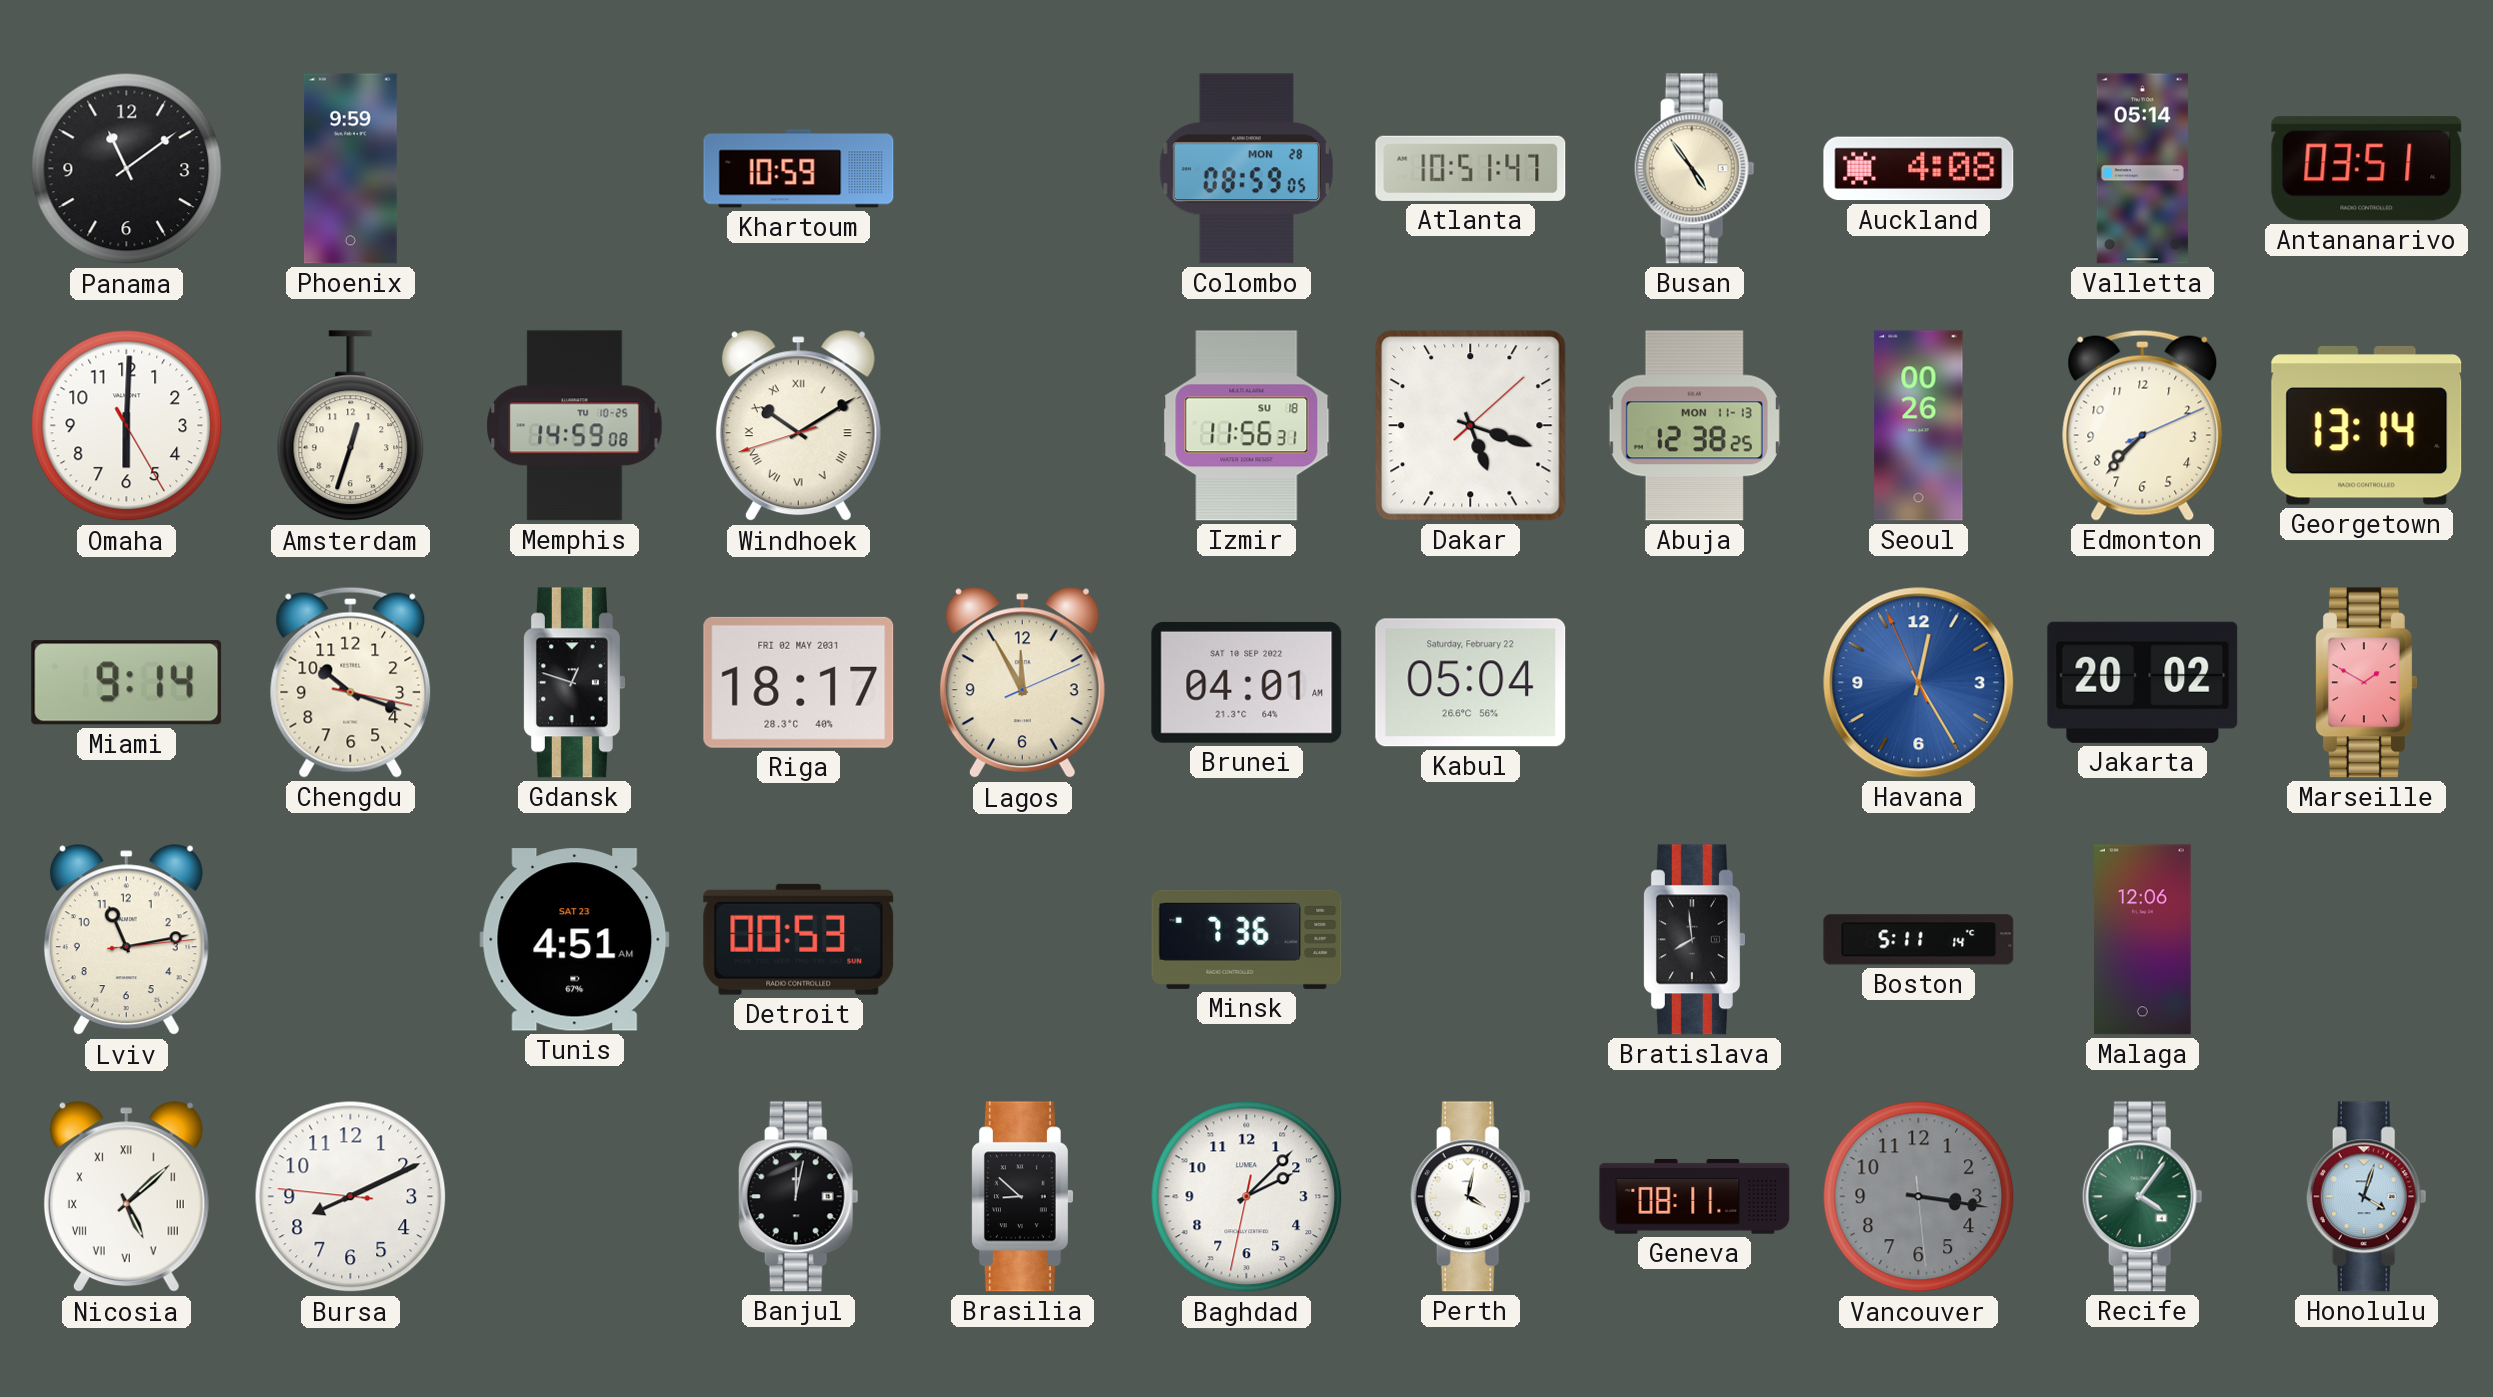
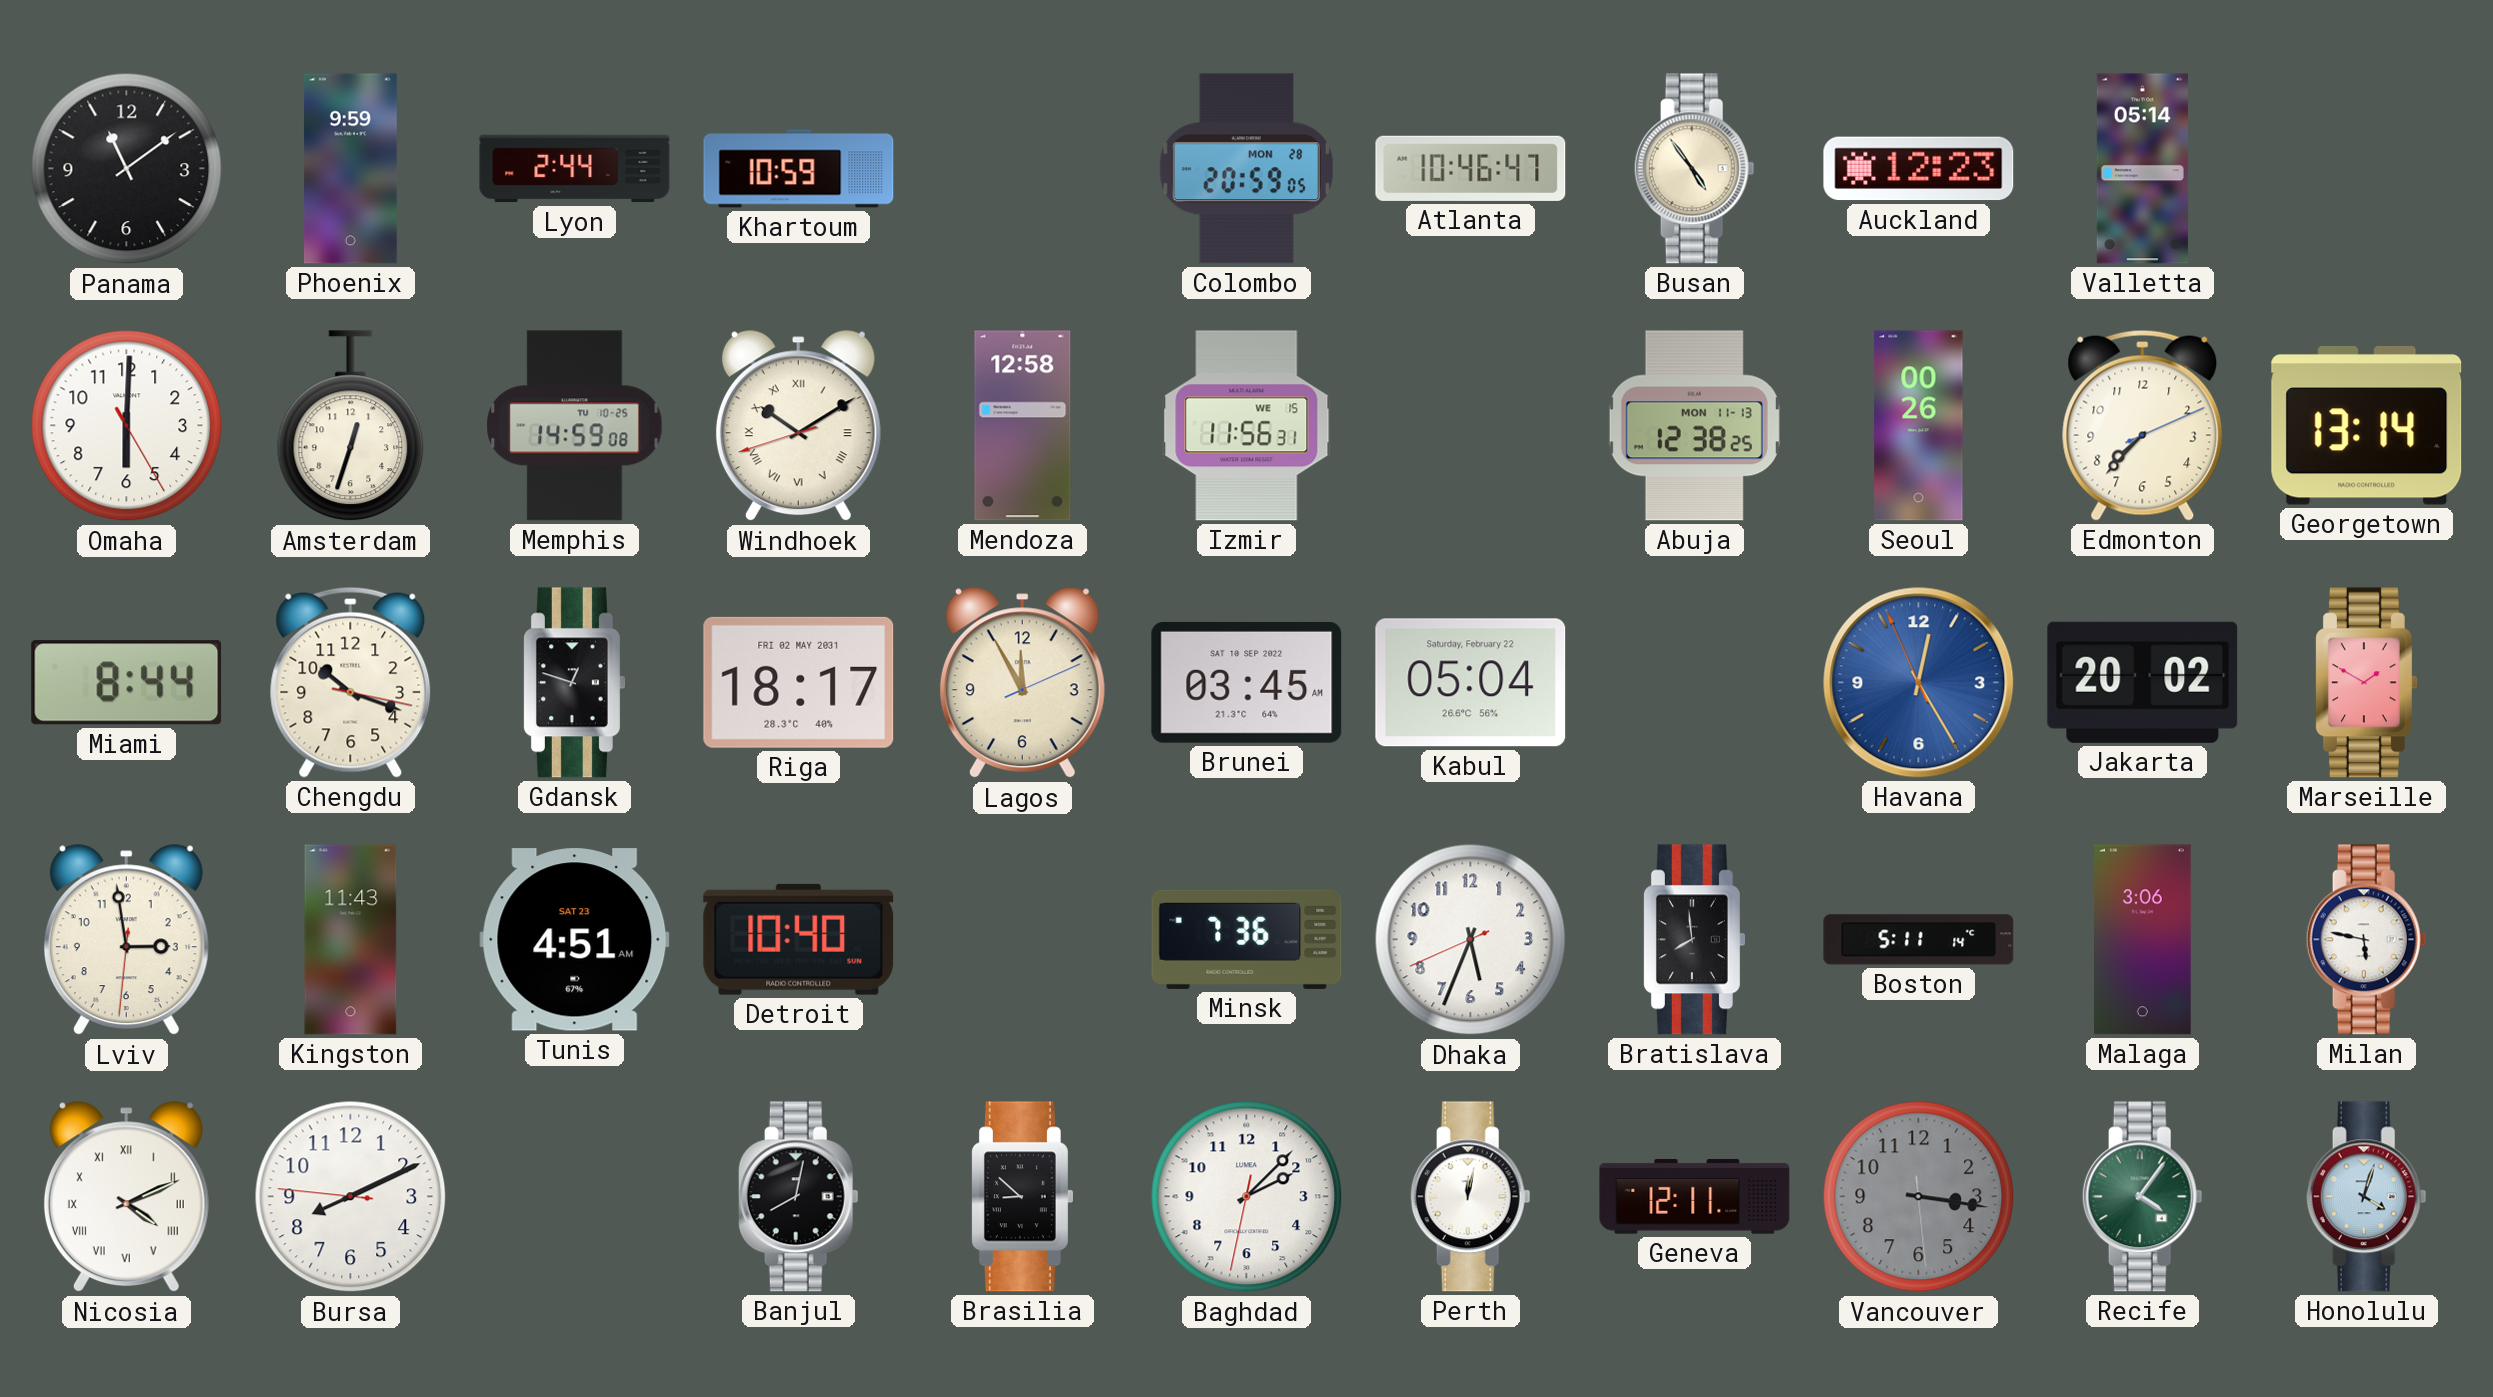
Lyon: none -> 2:44 (575, 169)
Colombo: 08:59 -> 20:59 (1246, 169)
Atlanta: 10:51 -> 10:46 (1471, 168)
Auckland: 4:08 -> 12:23 (1919, 169)
Antananarivo: 03:51 -> none (2367, 169)
Mendoza: none -> 12:58 (1023, 426)
Izmir date: SU 18 -> WE 15 (1247, 426)
Dakar: 5:18 -> none (1471, 426)
Miami: 9:14 -> 8:44 (127, 683)
Brunei: 04:01 -> 03:45 (1247, 682)
Lviv: 11:13 -> 2:58 (126, 940)
Kingston: none -> 11:43 (351, 940)
Detroit: 00:53 -> 10:40 (799, 939)
Dhaka: none -> 5:33 (1471, 940)
Malaga: 12:06 -> 3:06 (2143, 940)
Milan: none -> 5:47 (2366, 940)
Nicosia: 5:08 -> 4:11 (126, 1197)
Banjul: 12:02 -> 8:02 (798, 1197)
Perth: 4:02 -> 12:02 (1470, 1197)
Geneva: 08:11 -> 12:11 (1695, 1197)
